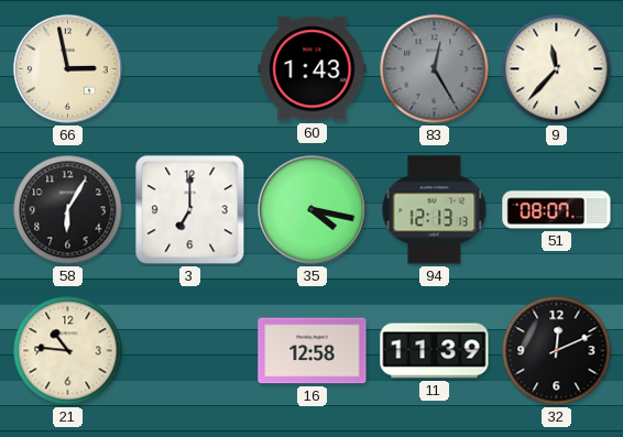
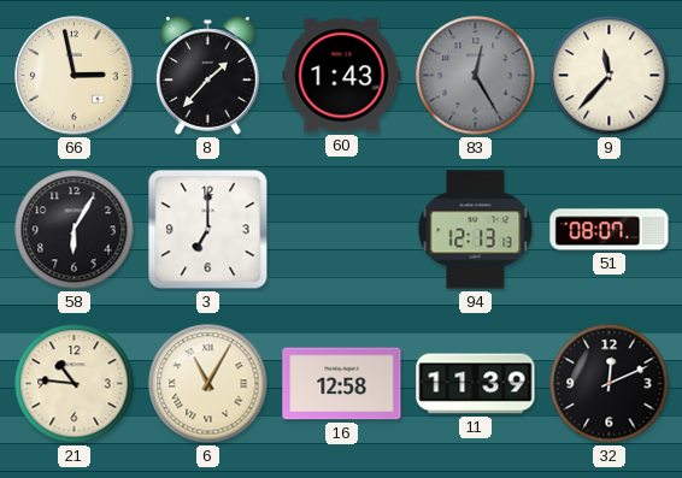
8: none -> 1:37 (208, 76)
35: 4:17 -> none (313, 210)
6: none -> 11:05 (208, 384)
